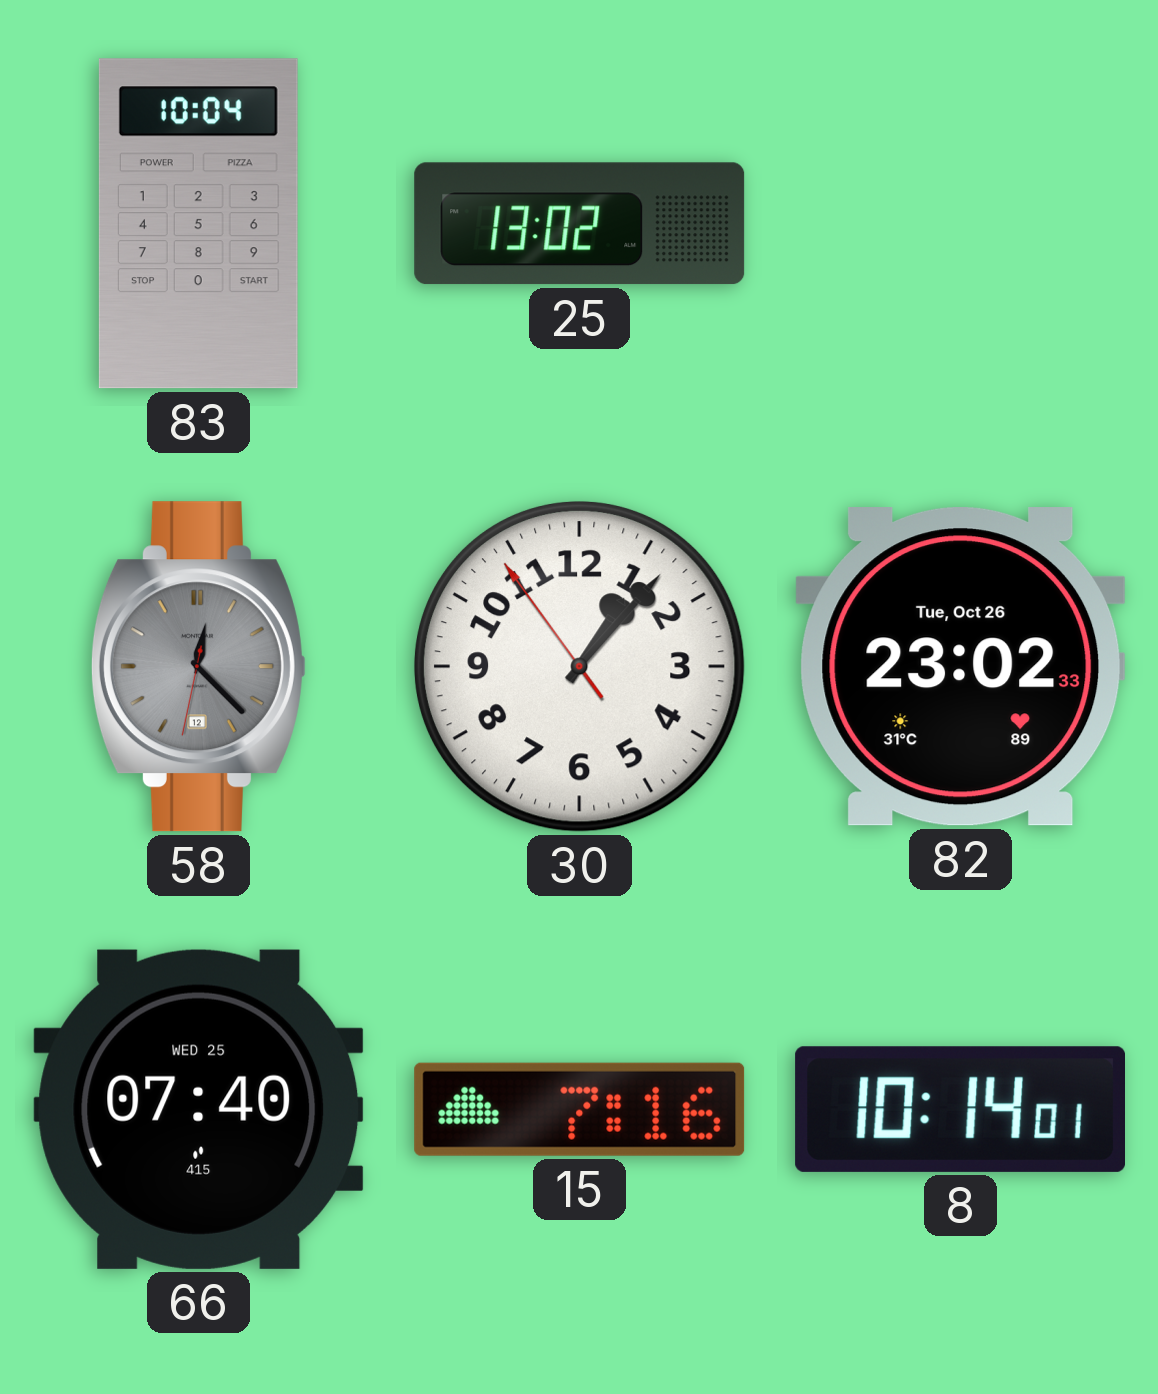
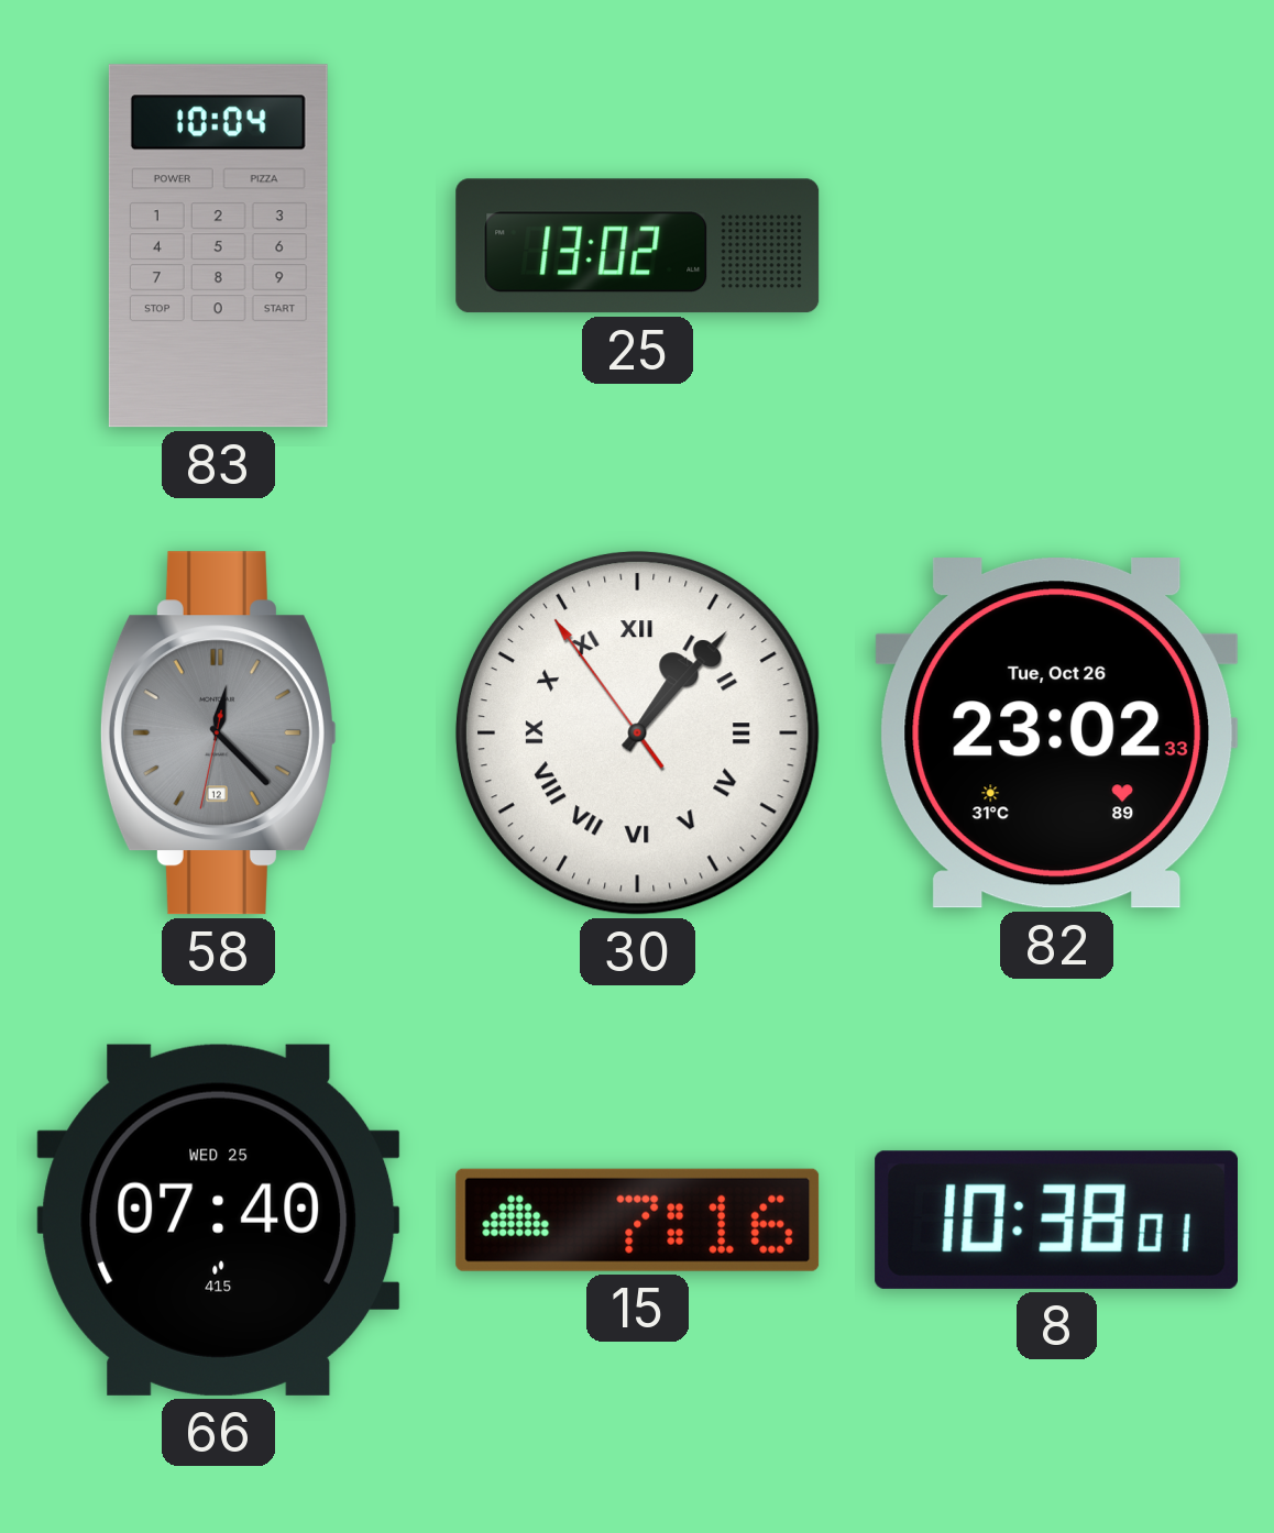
30 numerals: Arabic -> Roman (637, 732)
8: 10:14 -> 10:38 (1056, 1220)
